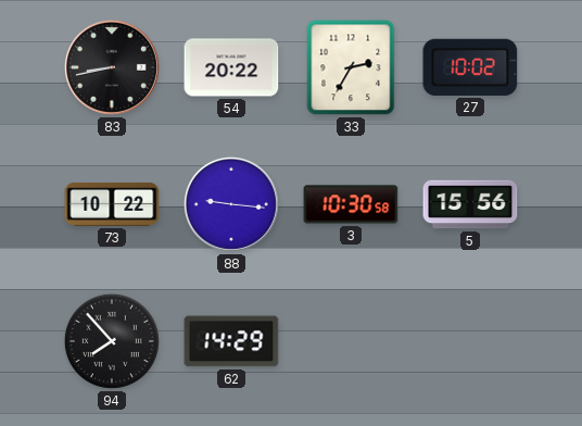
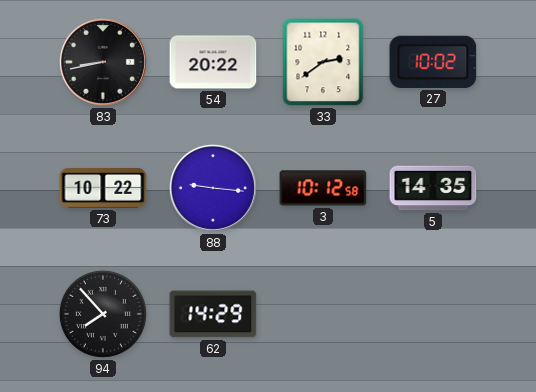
33: 2:35 -> 2:39 (323, 62)
3: 10:30 -> 10:12 (323, 188)
5: 15:56 -> 14:35 (433, 188)
